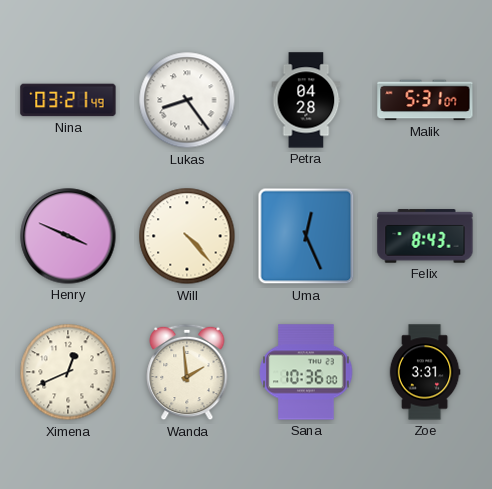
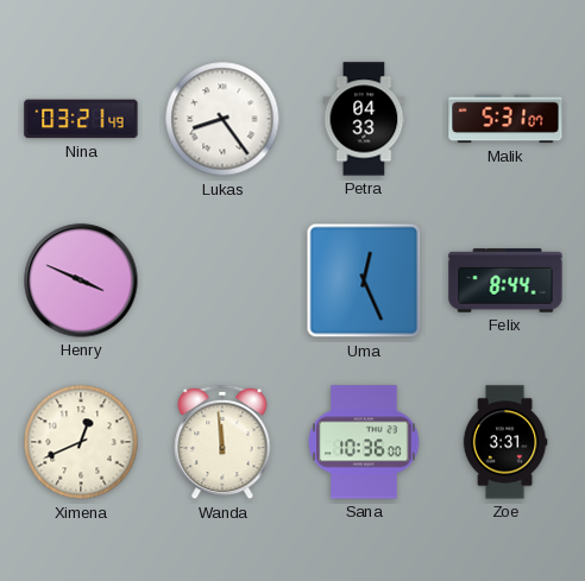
Petra: 04:28 -> 04:33 (364, 119)
Will: 4:23 -> none (187, 236)
Felix: 8:43 -> 8:44 (505, 280)
Wanda: 1:59 -> 11:59 (222, 442)
